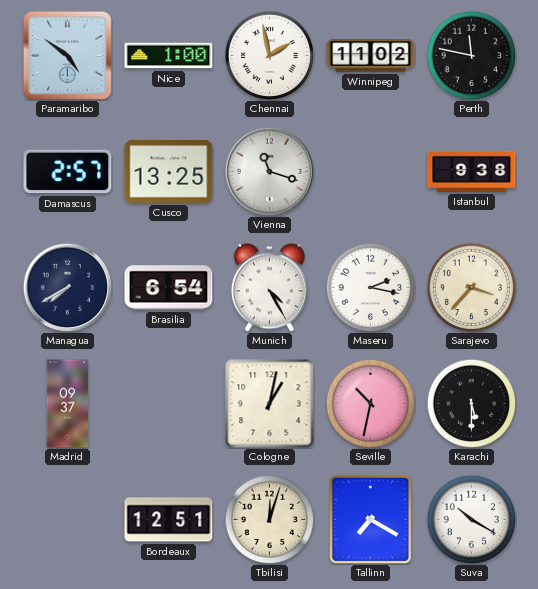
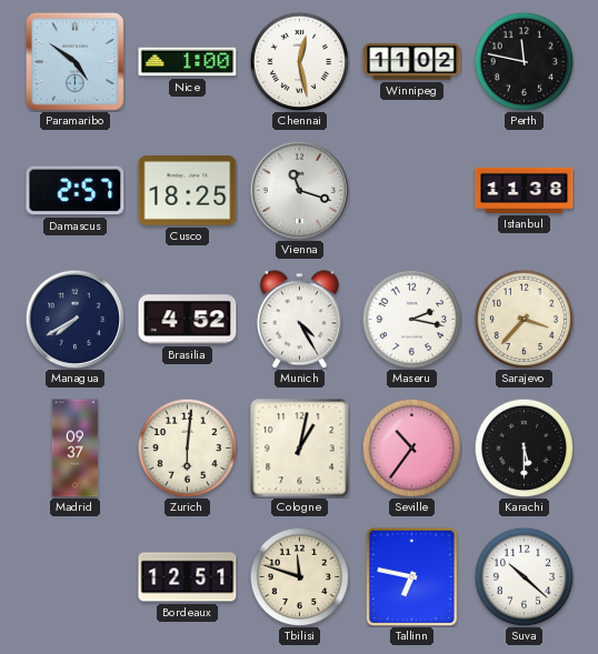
Chennai: 1:58 -> 12:28 (299, 61)
Cusco: 13:25 -> 18:25 (188, 191)
Istanbul: 9:38 -> 11:38 (525, 190)
Brasilia: 6:54 -> 4:52 (188, 320)
Zurich: none -> 6:01 (187, 447)
Seville: 10:32 -> 10:36 (411, 447)
Tbilisi: 12:03 -> 11:48 (299, 576)
Tallinn: 7:20 -> 6:47 (411, 576)
Suva: 10:20 -> 10:22 (524, 576)
